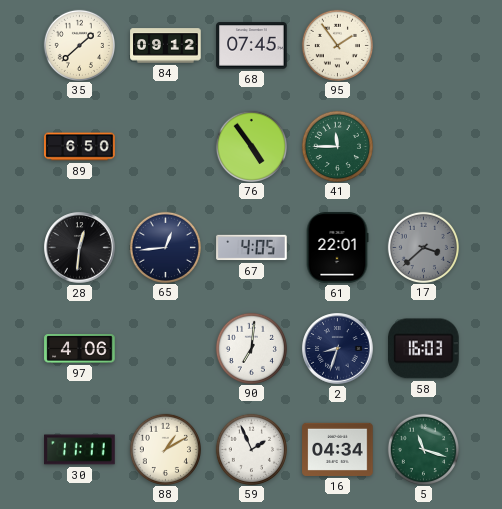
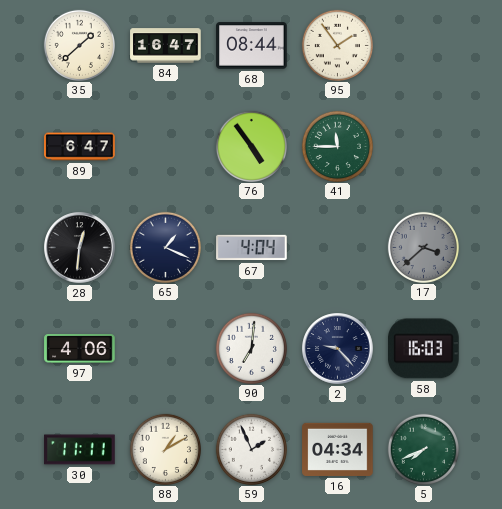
84: 09:12 -> 16:47 (166, 46)
68: 07:45 -> 08:44 (252, 46)
89: 6:50 -> 6:47 (80, 147)
65: 12:44 -> 1:19 (165, 247)
67: 4:05 -> 4:04 (252, 248)
61: 22:01 -> none (337, 248)
2: 8:33 -> 9:23 (338, 349)
5: 11:18 -> 7:41 (423, 449)
